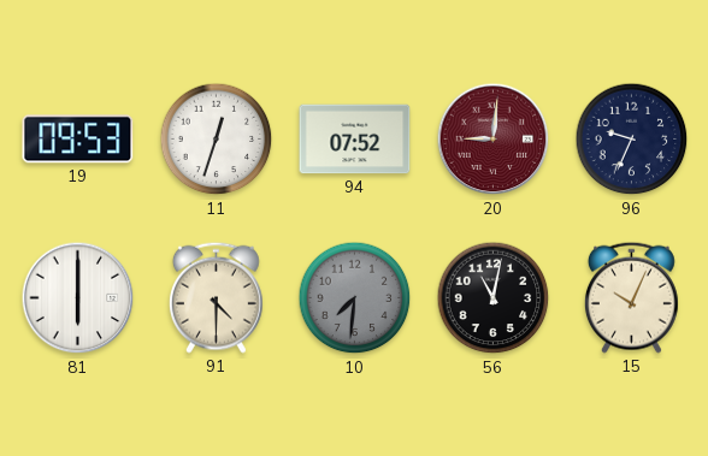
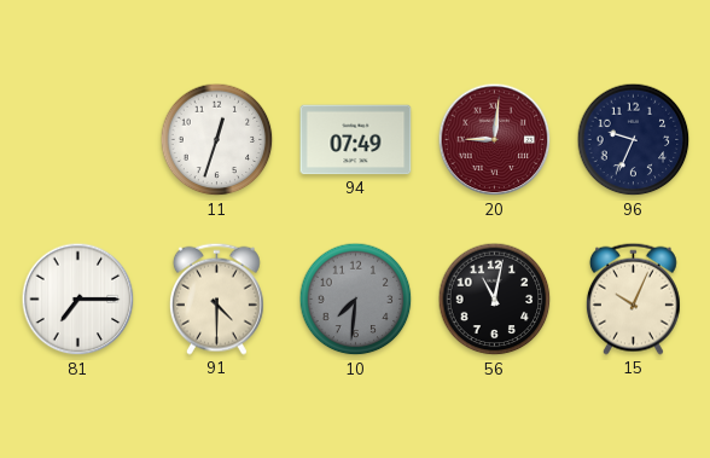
19: 09:53 -> none (78, 140)
94: 07:52 -> 07:49 (356, 140)
81: 6:00 -> 7:15 (78, 300)
